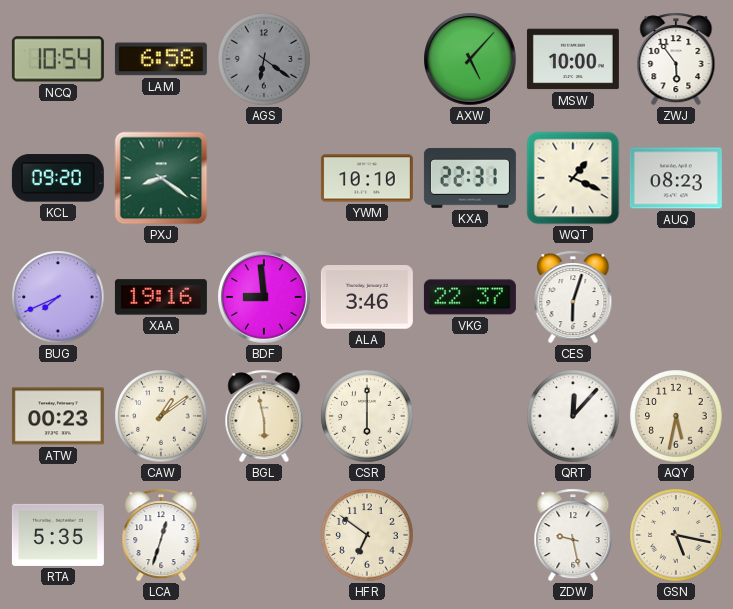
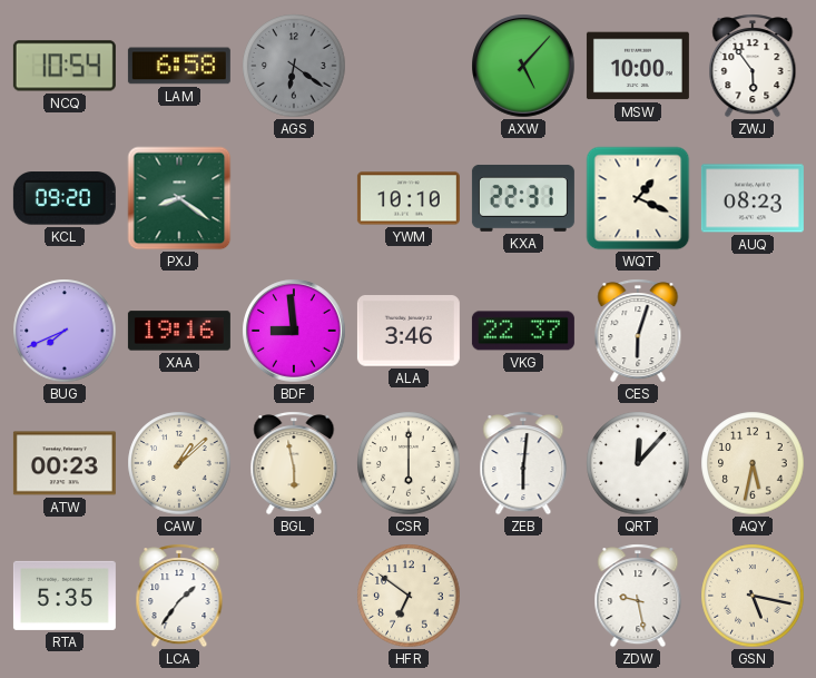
CAW: 1:09 -> 1:08 (179, 463)
ZEB: none -> 6:01 (523, 463)
LCA: 12:33 -> 1:36 (179, 596)
